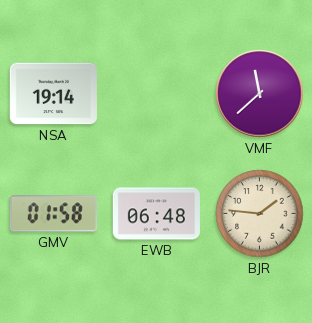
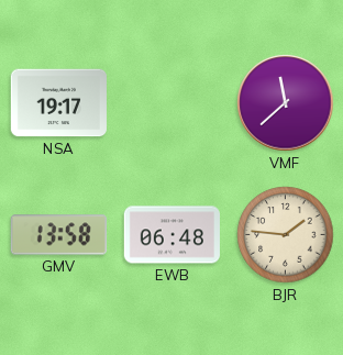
NSA: 19:14 -> 19:17 (58, 103)
GMV: 01:58 -> 13:58 (58, 235)
